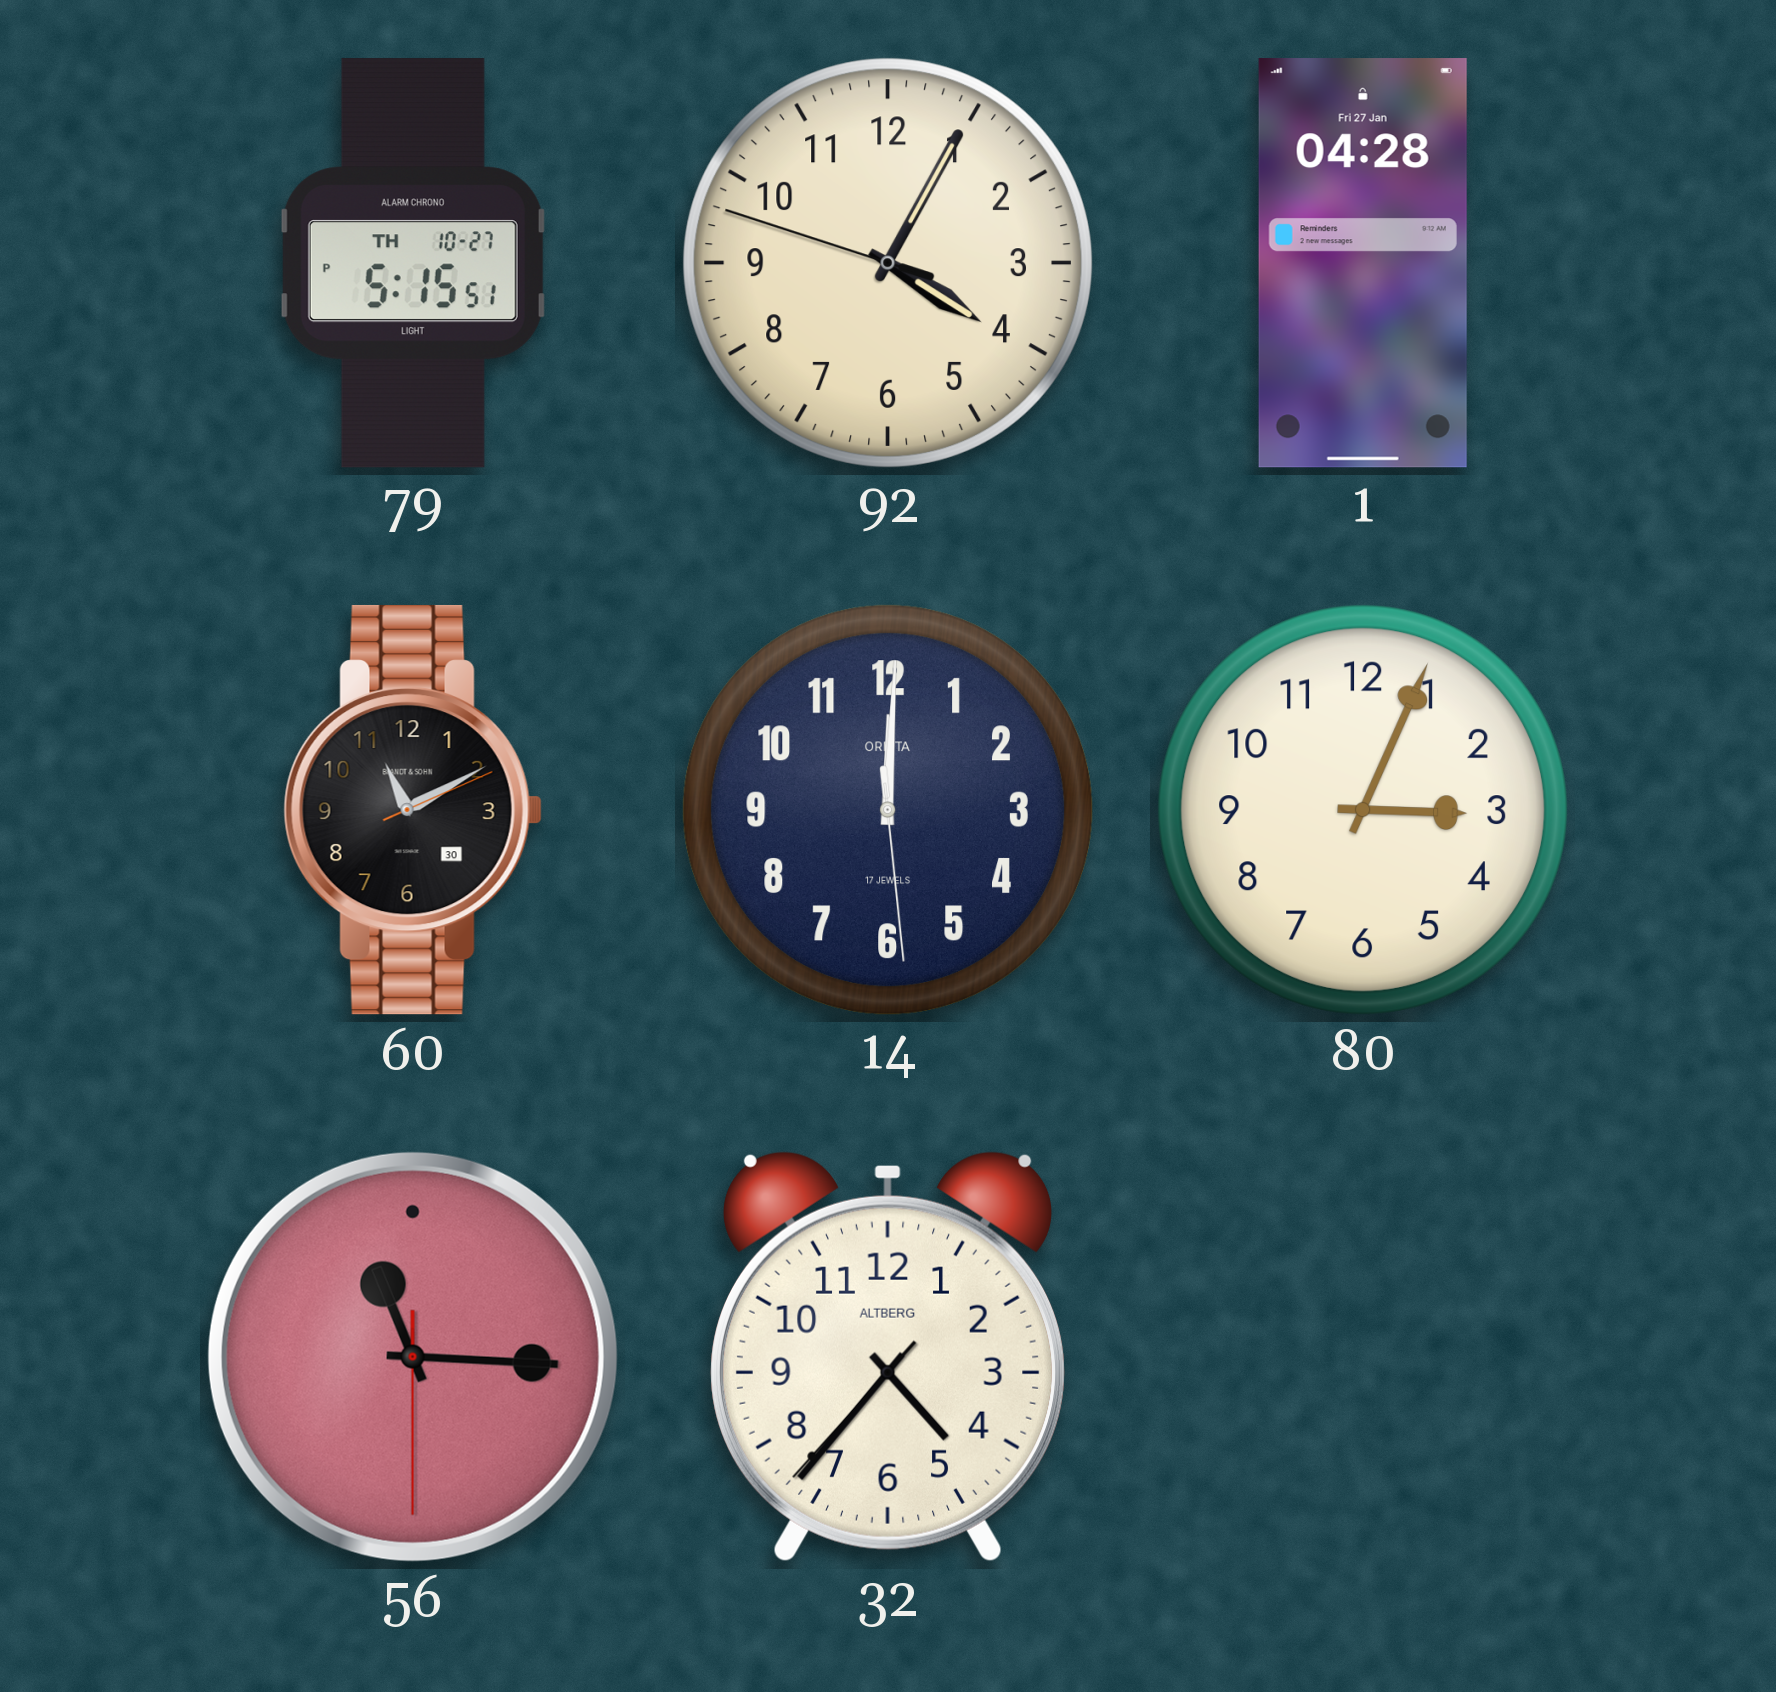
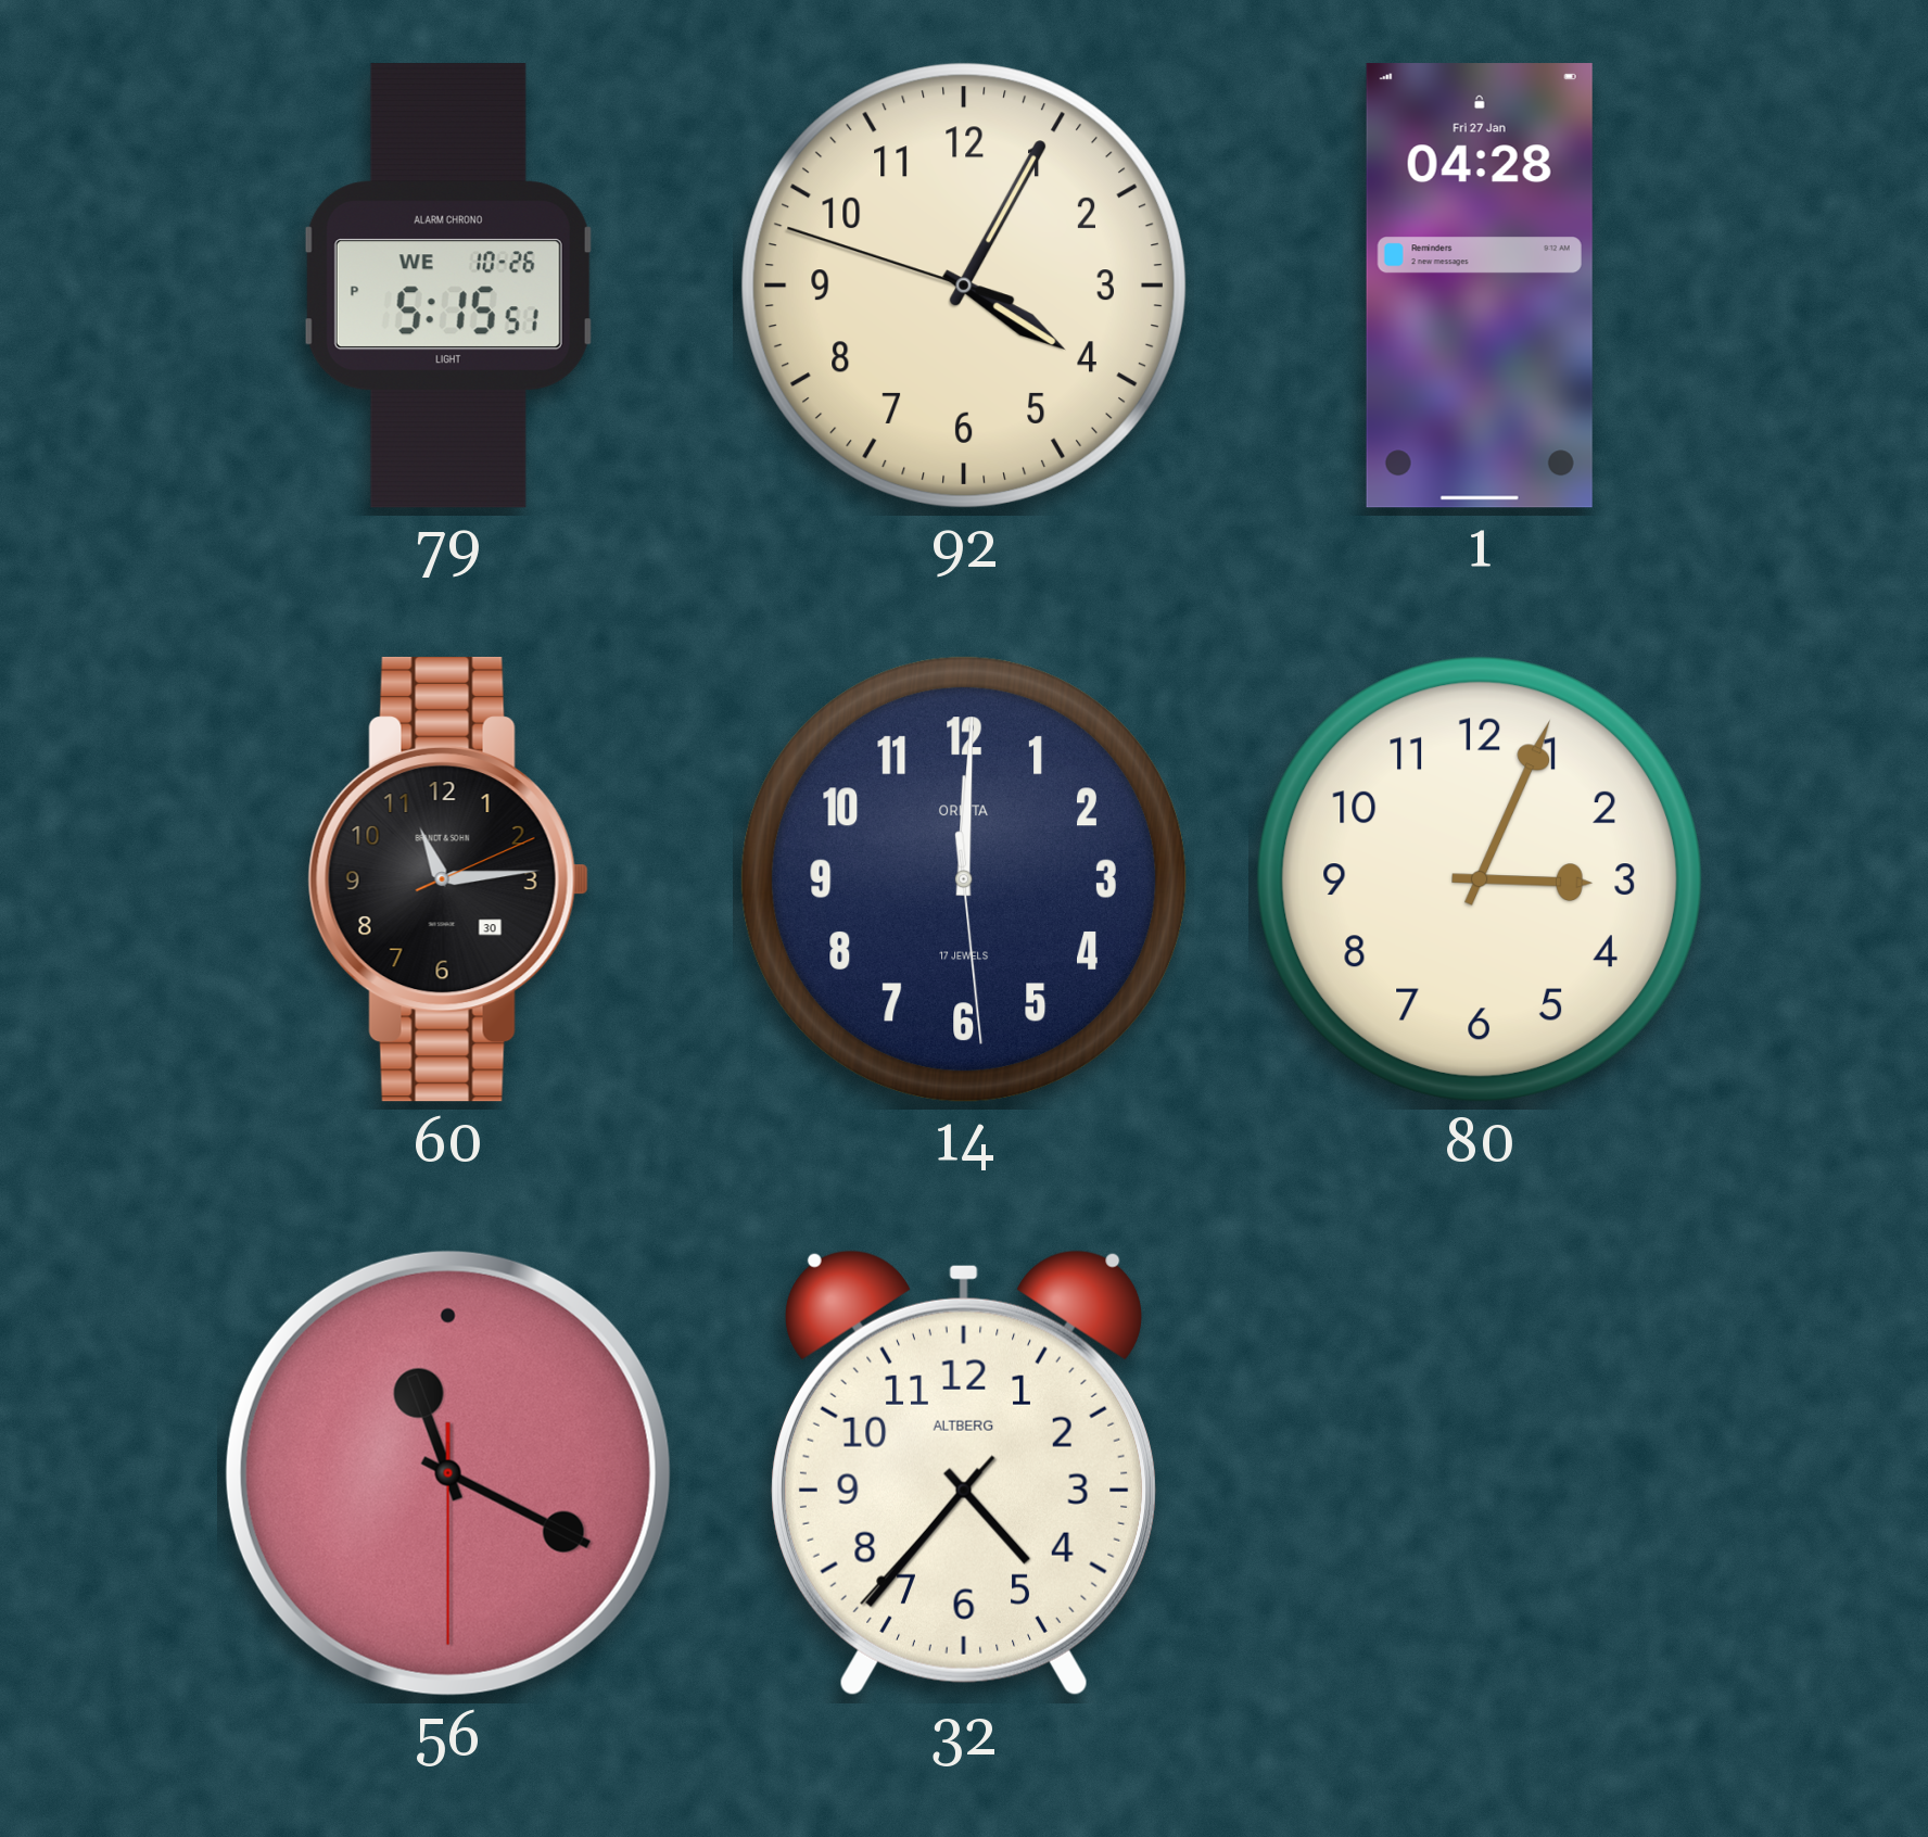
79 date: TH 10-27 -> WE 10-26 (448, 286)
60: 11:10 -> 11:14 (448, 879)
56: 11:15 -> 11:19 (448, 1473)
